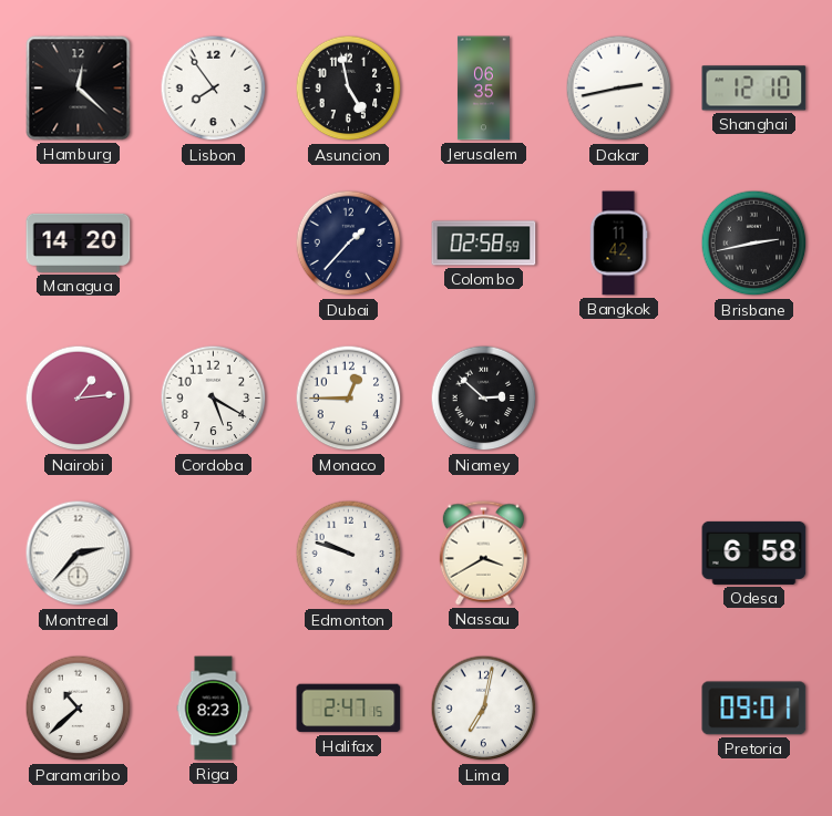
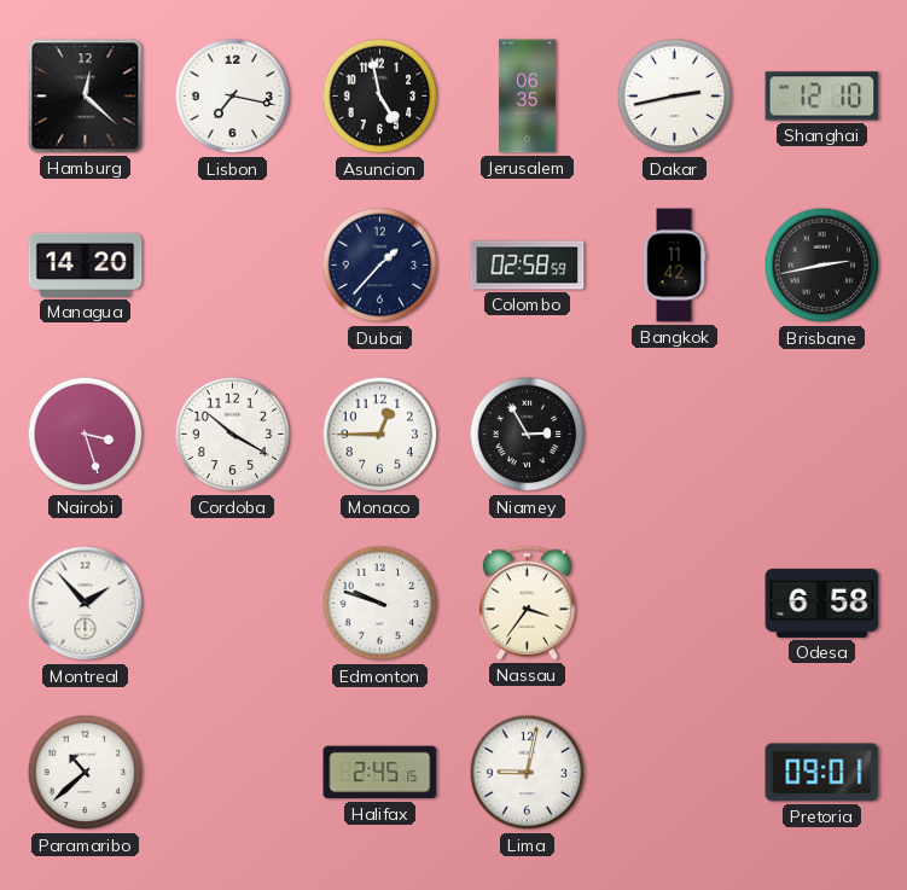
Lisbon: 7:54 -> 7:17 (233, 97)
Nairobi: 1:14 -> 3:27 (86, 435)
Cordoba: 5:20 -> 10:20 (233, 435)
Niamey: 2:52 -> 2:55 (528, 435)
Montreal: 2:37 -> 1:53 (86, 604)
Nassau: 3:40 -> 3:36 (527, 604)
Riga: 8:23 -> none (214, 709)
Halifax: 2:47 -> 2:45 (380, 773)
Lima: 7:02 -> 9:02 (528, 773)
